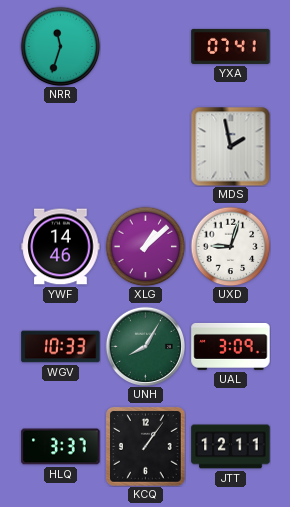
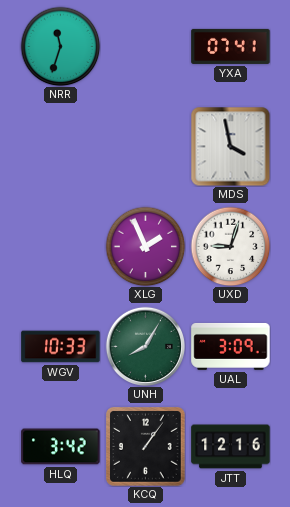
MDS: 1:58 -> 3:58 (230, 146)
YWF: 14:46 -> none (61, 247)
XLG: 1:08 -> 1:56 (145, 246)
HLQ: 3:37 -> 3:42 (61, 447)
JTT: 12:11 -> 12:16 (231, 447)
